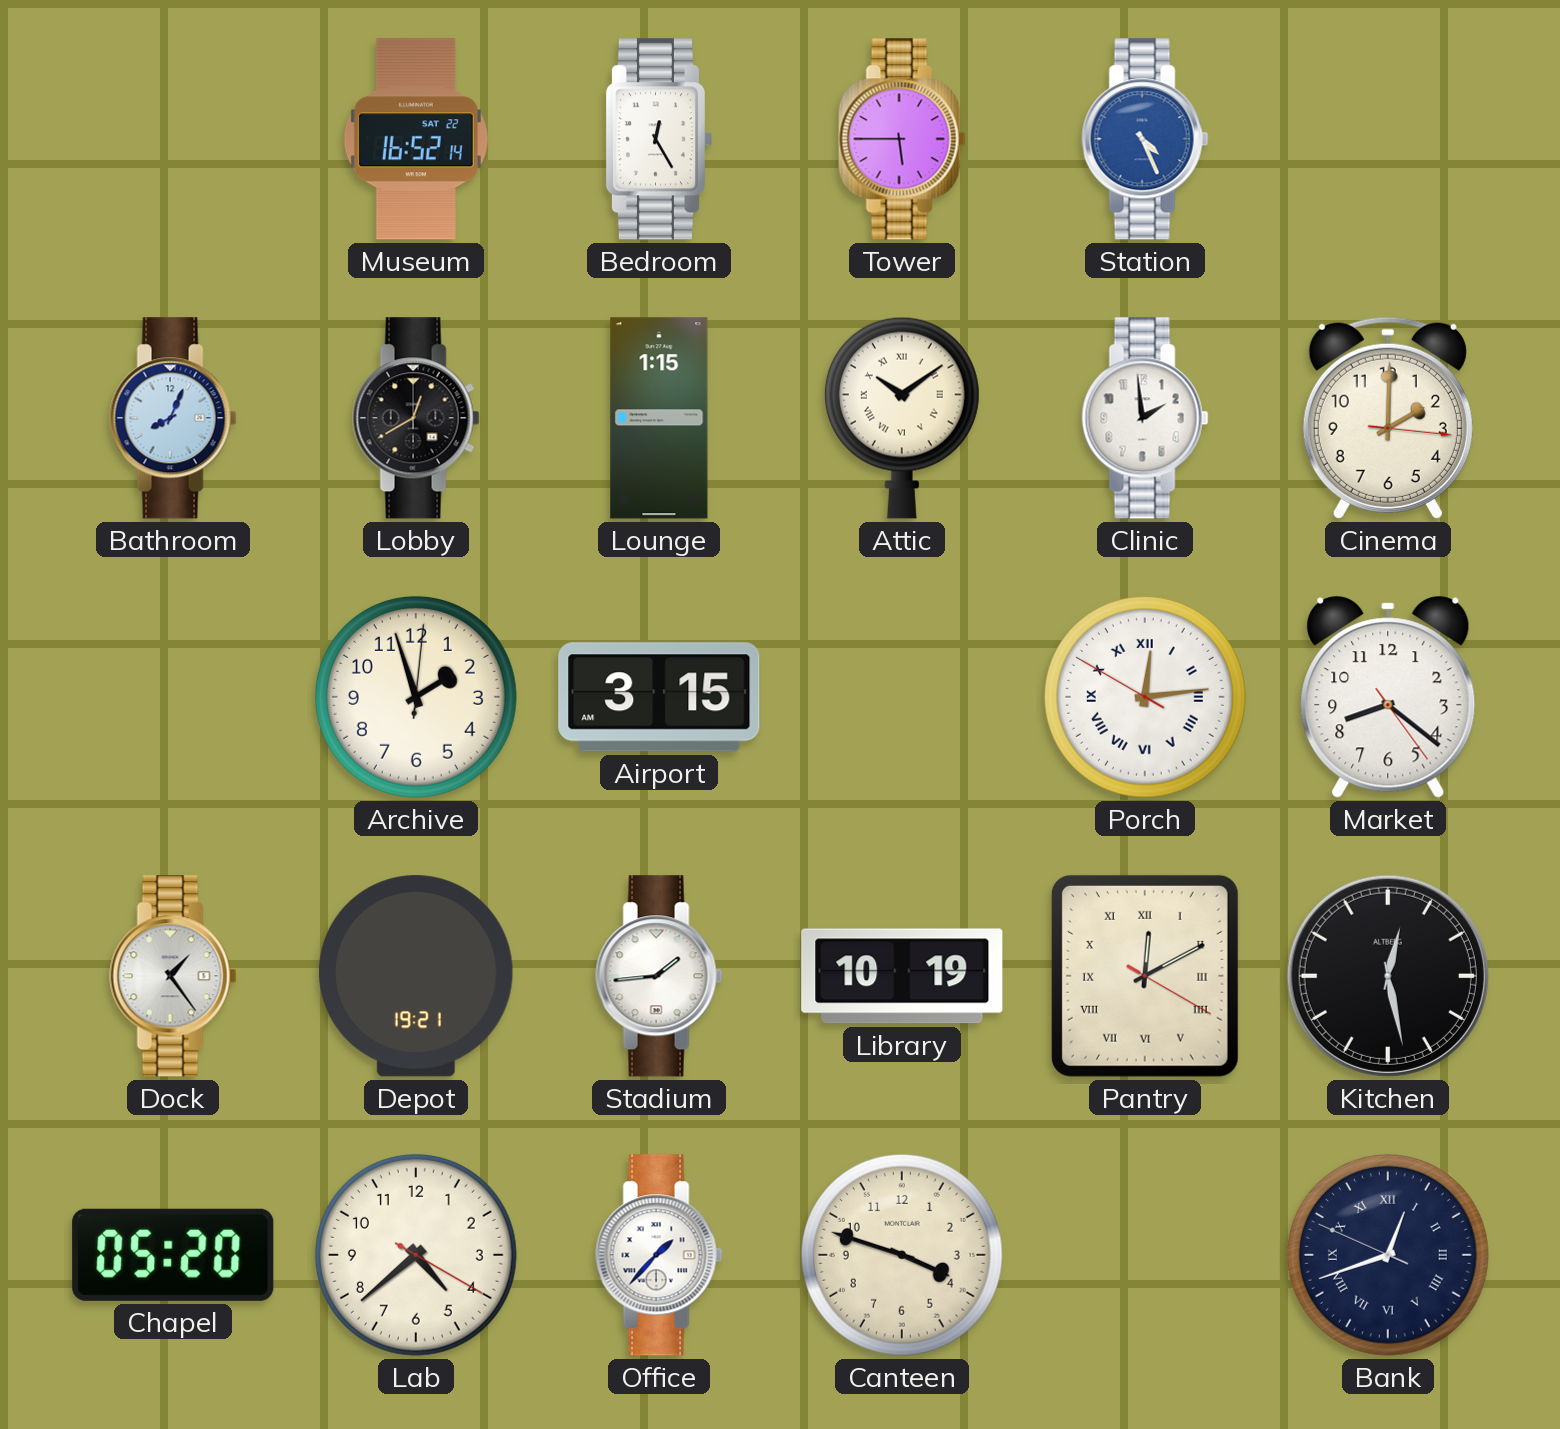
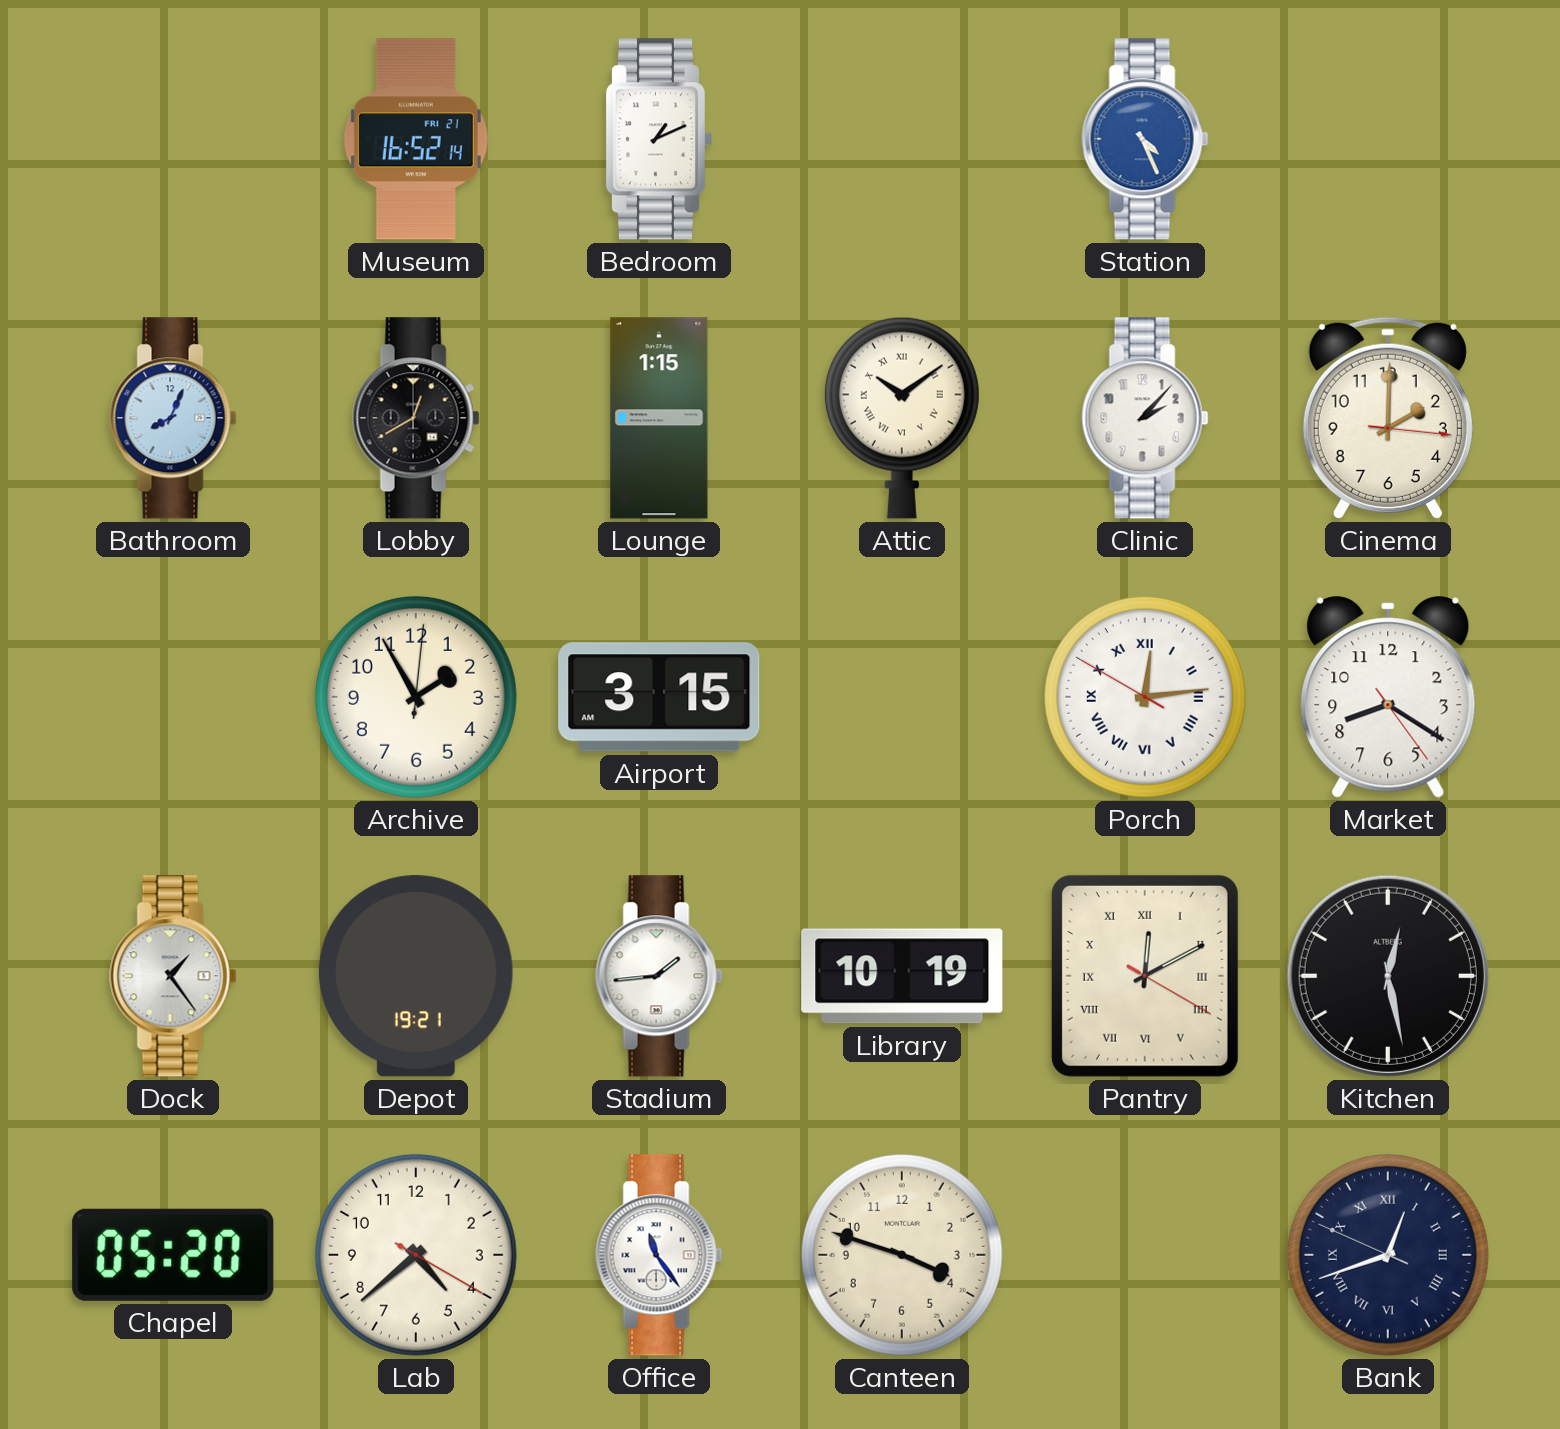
Museum date: SAT 22 -> FRI 21 (416, 139)
Bedroom: 12:25 -> 1:11 (658, 139)
Tower: 5:45 -> none (902, 139)
Clinic: 1:59 -> 2:07 (1145, 418)
Archive: 1:57 -> 1:55 (416, 697)
Market: 8:21 -> 8:20 (1388, 697)
Office: 1:37 -> 11:24 (659, 1255)
